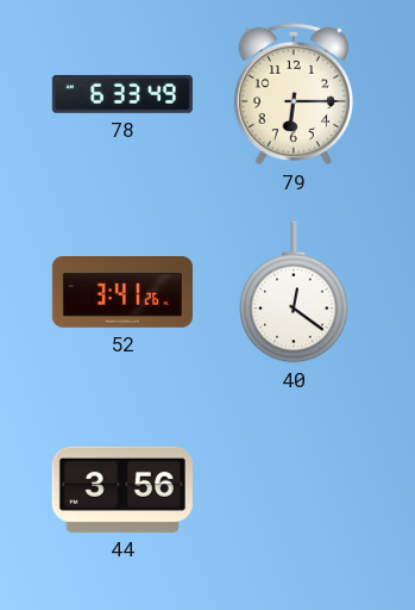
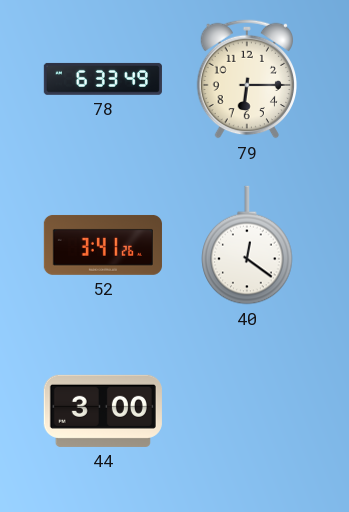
44: 3:56 -> 3:00 (103, 411)
